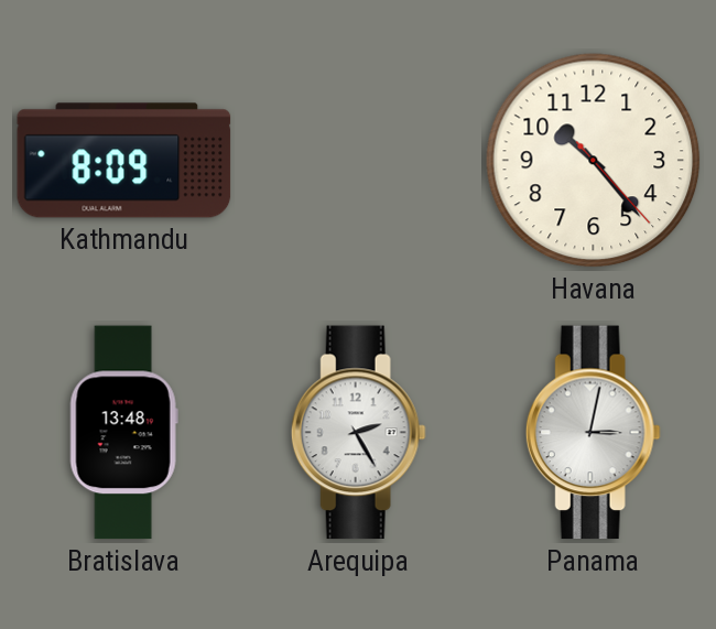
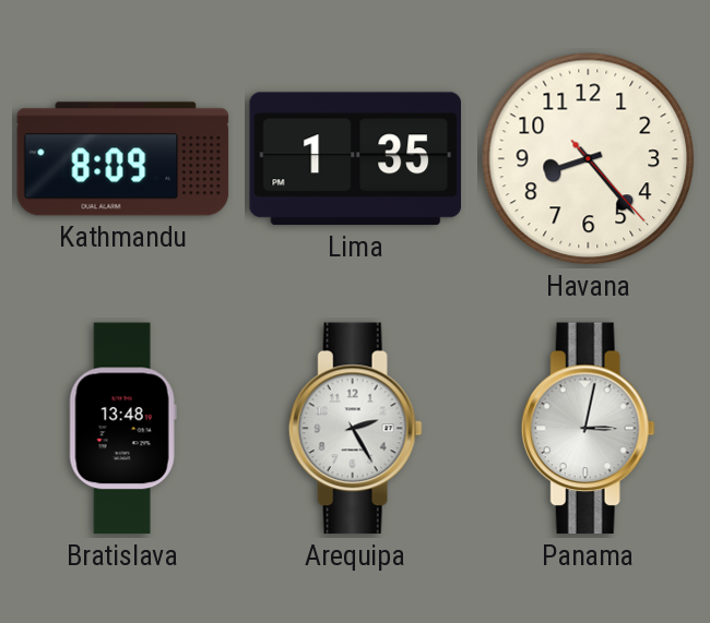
Lima: none -> 1:35 (355, 159)
Havana: 10:23 -> 8:23 (589, 159)
